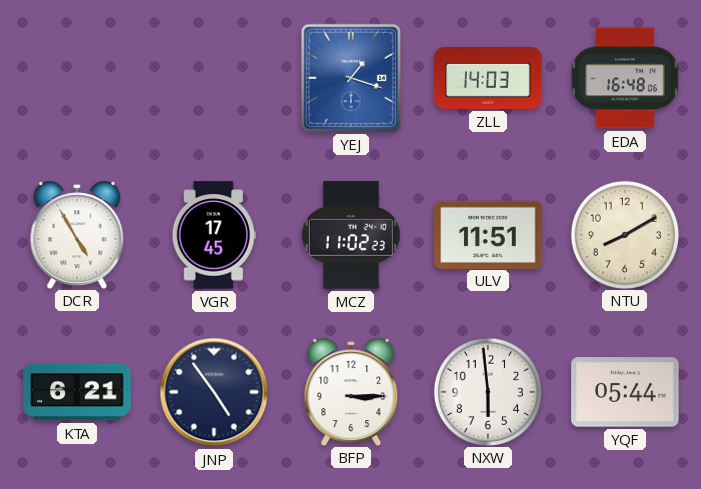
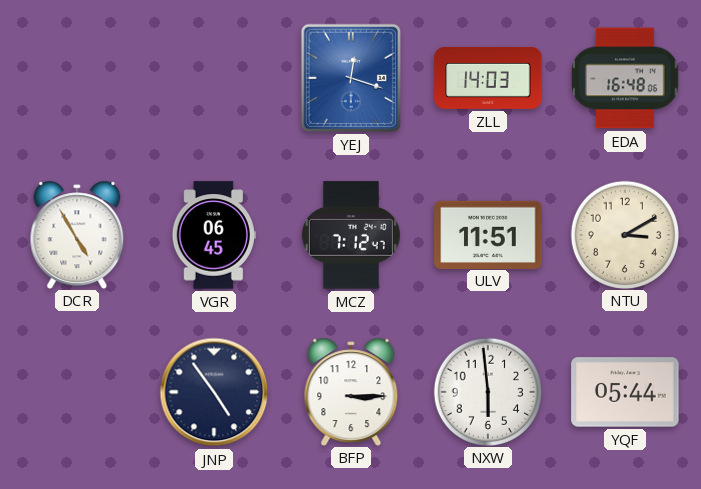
YEJ: 1:18 -> 12:18 (351, 78)
VGR: 17:45 -> 06:45 (214, 235)
MCZ: 11:02 -> 7:12 (351, 235)
NTU: 8:10 -> 3:10 (624, 234)
KTA: 6:21 -> none (77, 392)
